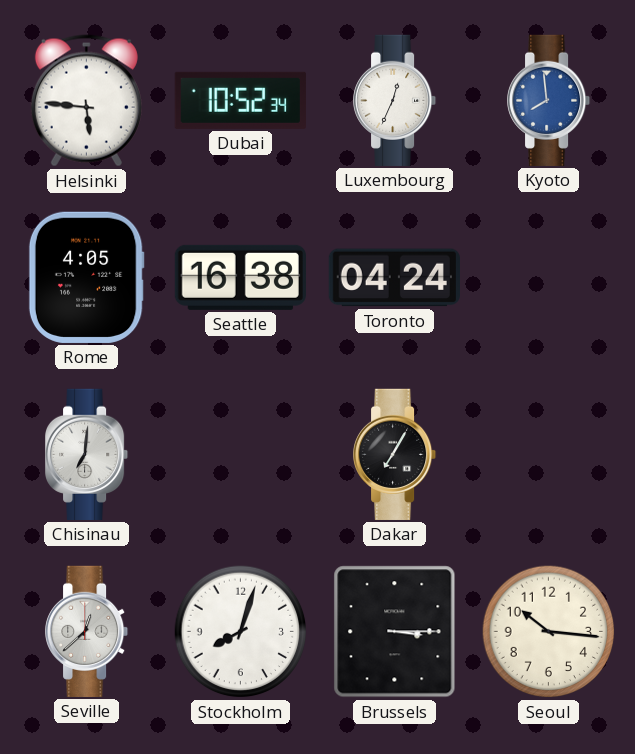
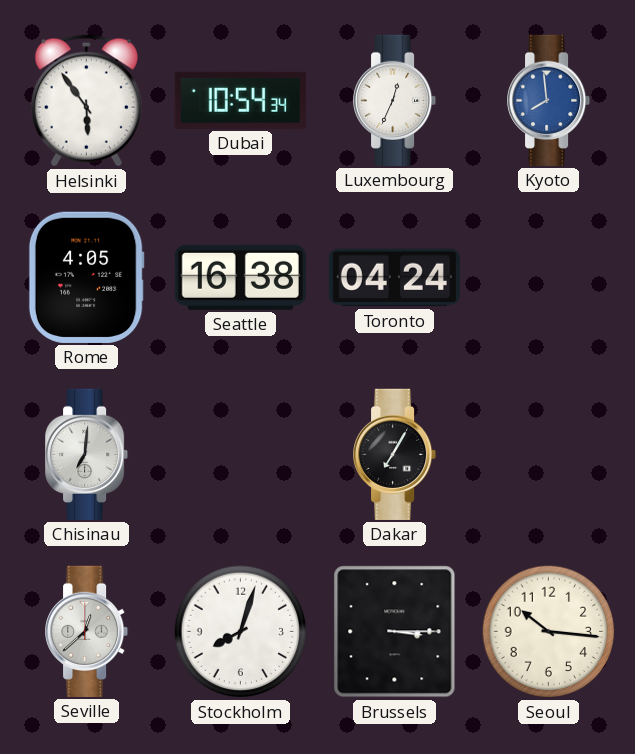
Helsinki: 5:46 -> 5:54 (86, 101)
Dubai: 10:52 -> 10:54 (240, 100)
